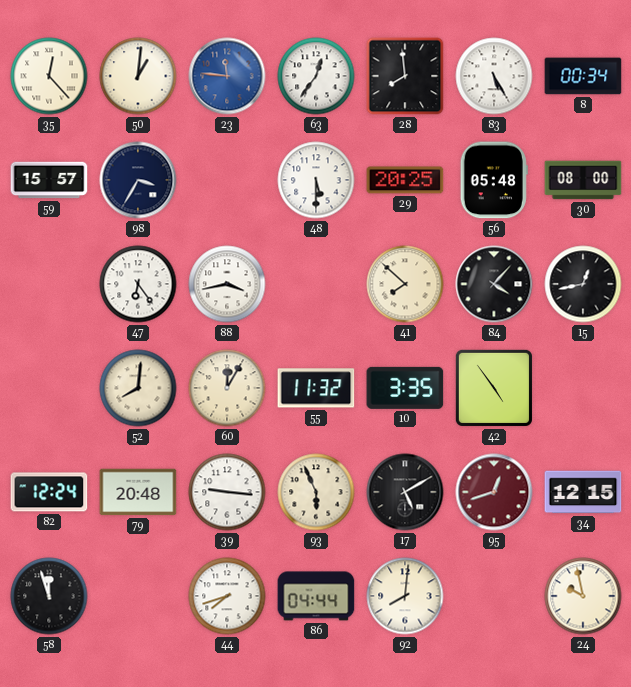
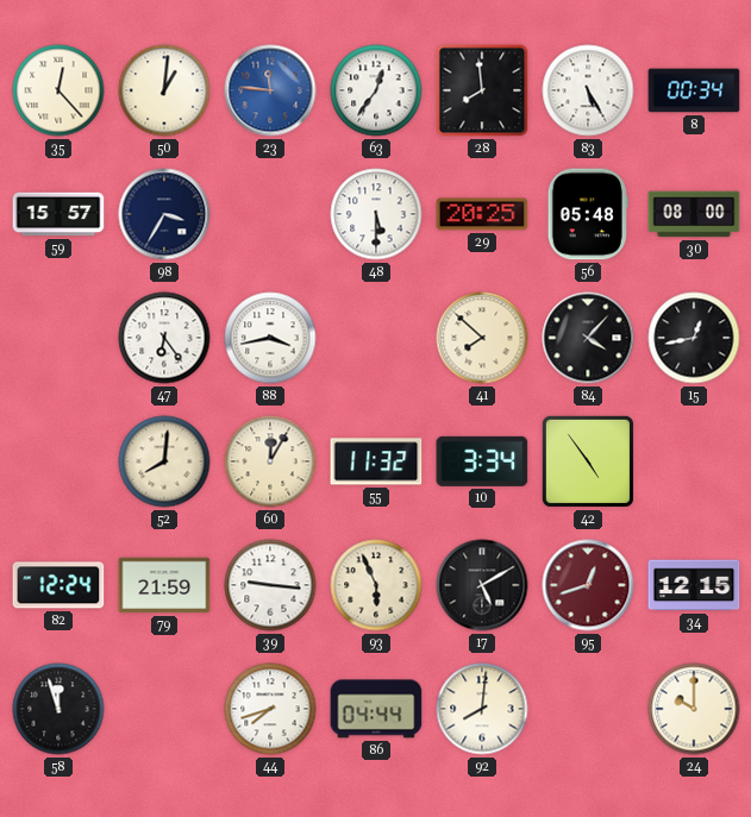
10: 3:35 -> 3:34 (482, 461)
79: 20:48 -> 21:59 (164, 585)
24: 9:58 -> 10:00 (694, 709)
